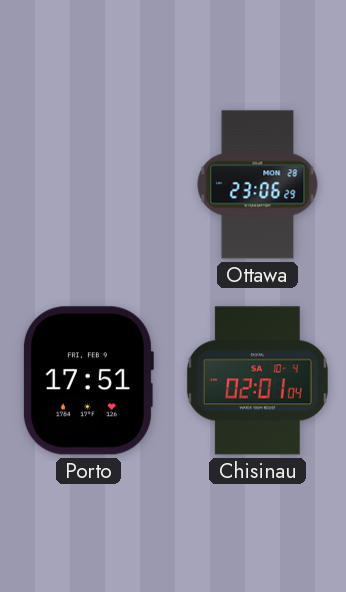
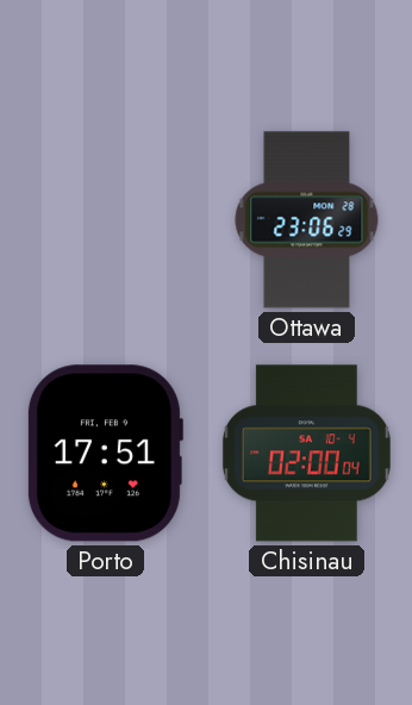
Chisinau: 02:01 -> 02:00 (306, 454)
